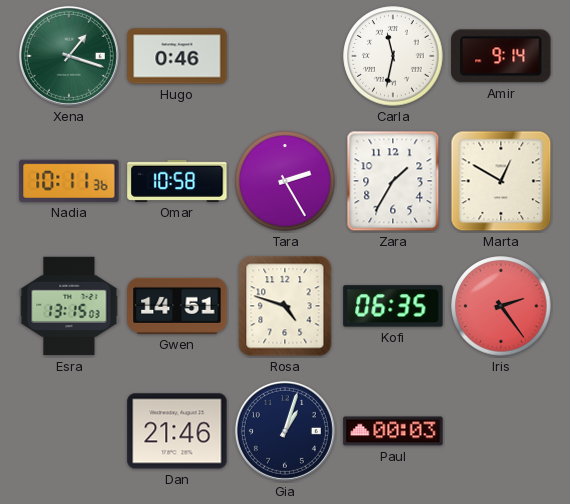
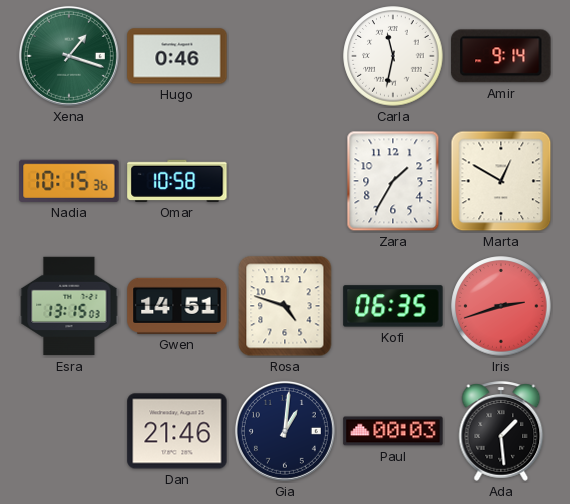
Nadia: 10:11 -> 10:15 (69, 181)
Tara: 2:25 -> none (285, 181)
Iris: 2:24 -> 2:42 (501, 306)
Gia: 1:03 -> 1:01 (285, 431)
Ada: none -> 1:29 (501, 431)
